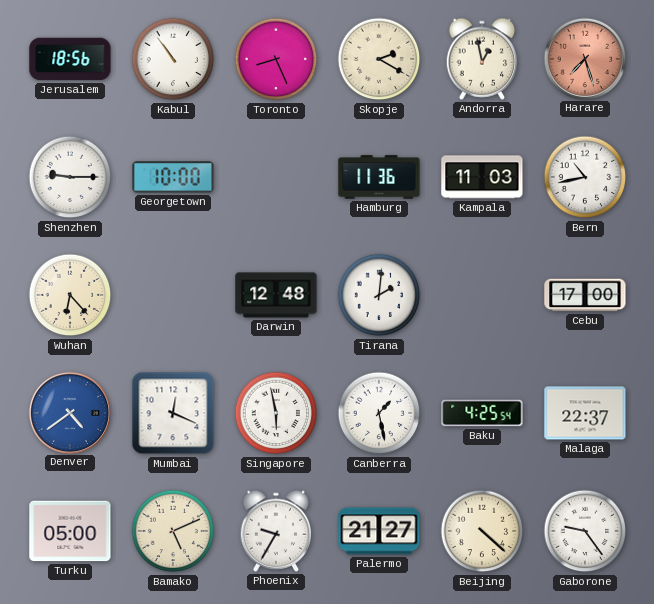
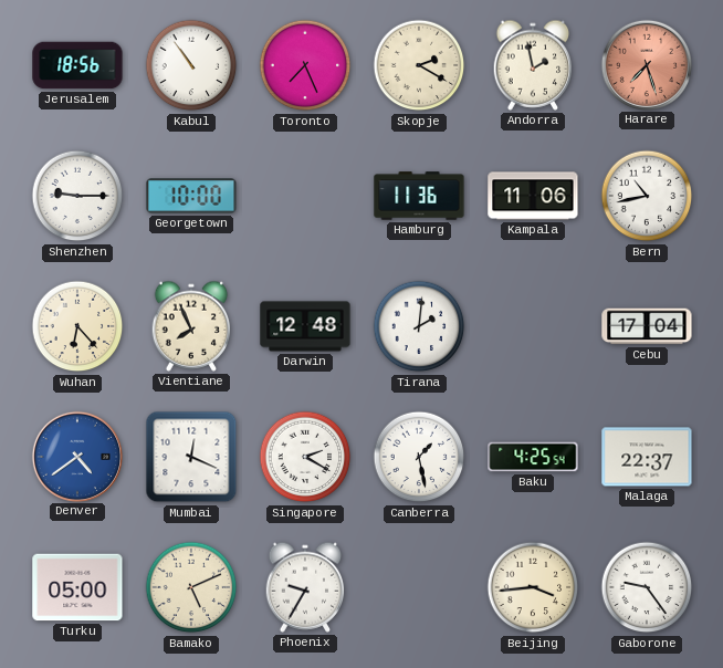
Toronto: 8:26 -> 7:26 (305, 65)
Andorra: 12:58 -> 1:58 (533, 65)
Kampala: 11:03 -> 11:06 (533, 196)
Vientiane: none -> 7:56 (191, 326)
Cebu: 17:00 -> 17:04 (647, 326)
Singapore: 5:58 -> 2:20 (305, 457)
Palermo: 21:27 -> none (379, 531)
Beijing: 4:22 -> 3:44 (533, 587)
